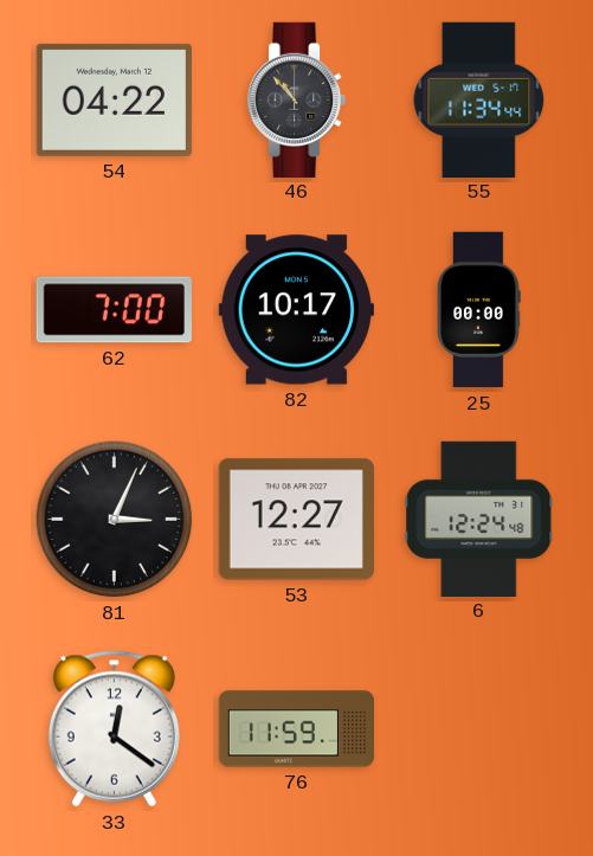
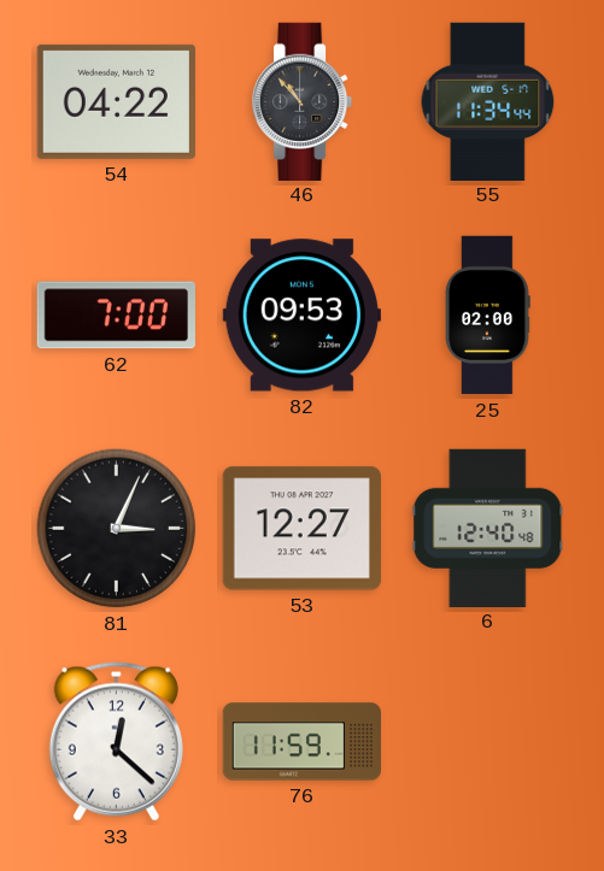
82: 10:17 -> 09:53 (301, 316)
25: 00:00 -> 02:00 (488, 316)
6: 12:24 -> 12:40 (488, 528)
33: 12:21 -> 12:22 (116, 742)
